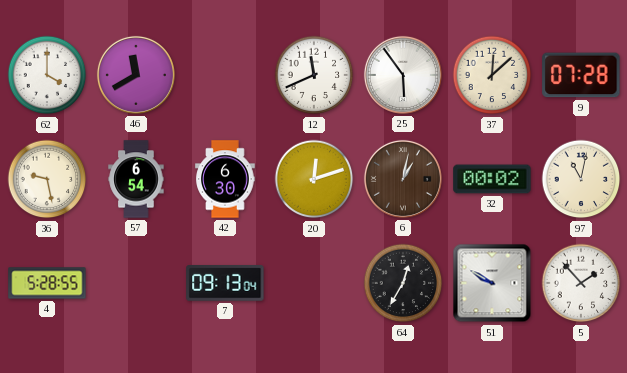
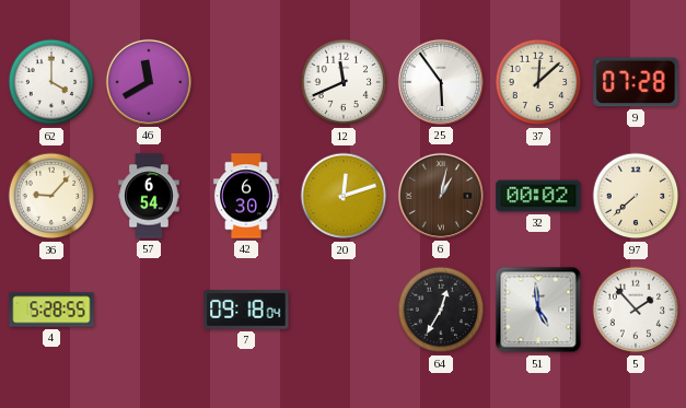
36: 9:28 -> 9:07 (51, 196)
97: 11:02 -> 7:38 (636, 196)
7: 09:13 -> 09:18 (246, 310)
51: 9:50 -> 4:59 (538, 310)
